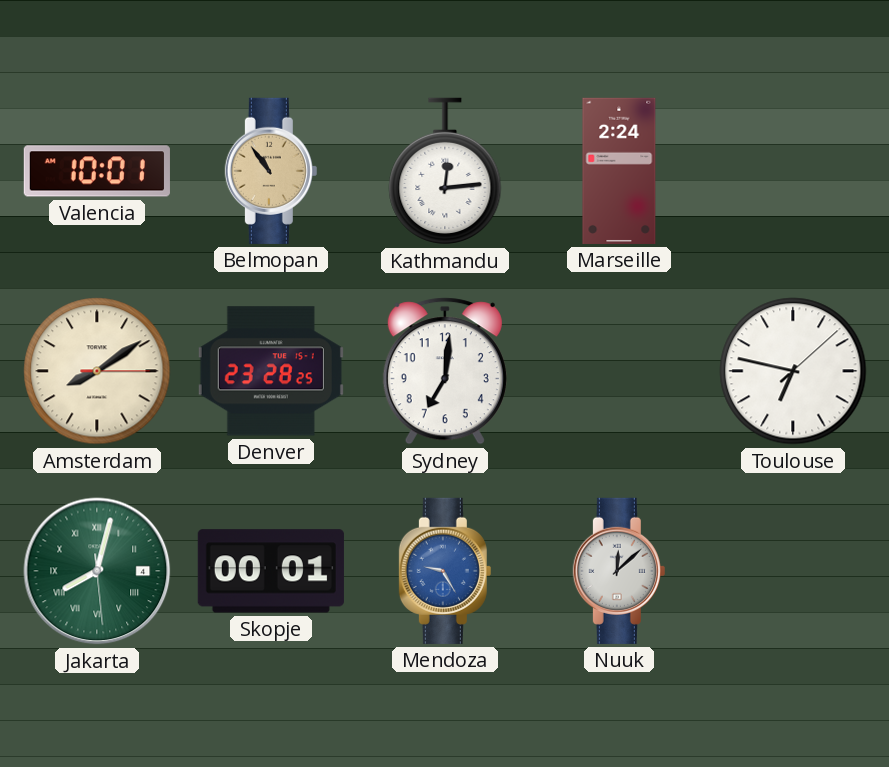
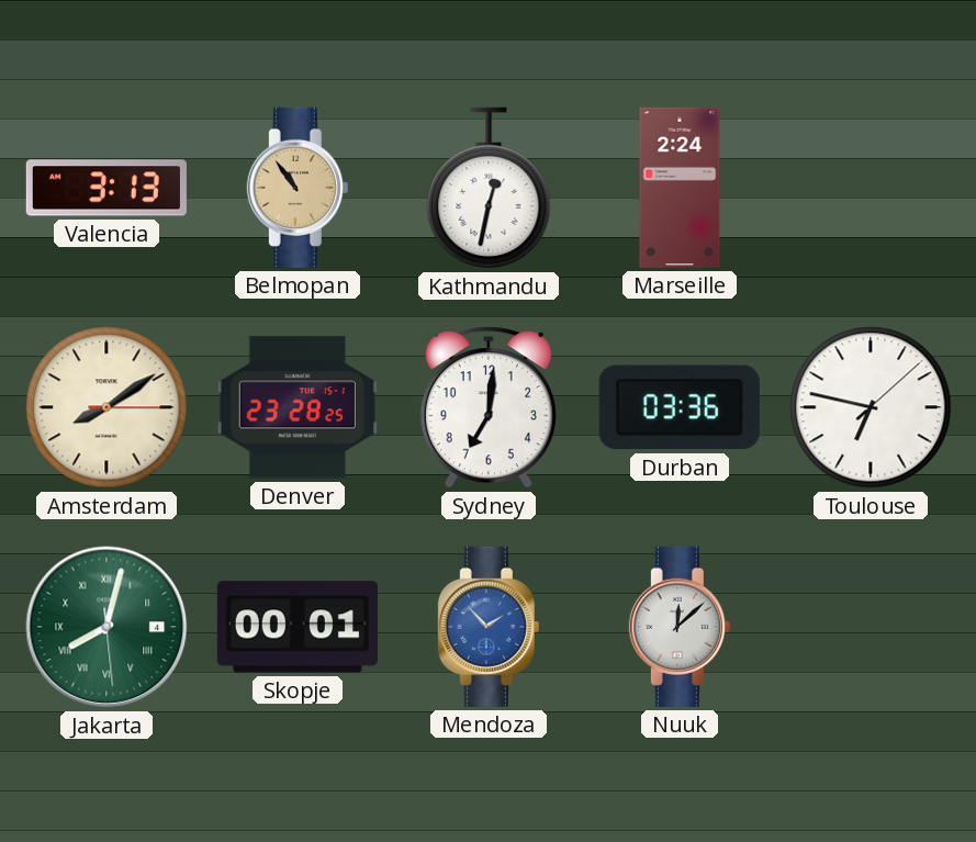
Valencia: 10:01 -> 3:13 (106, 188)
Kathmandu: 12:14 -> 12:32 (489, 188)
Durban: none -> 03:36 (680, 407)
Mendoza: 9:25 -> 1:53 (489, 627)
